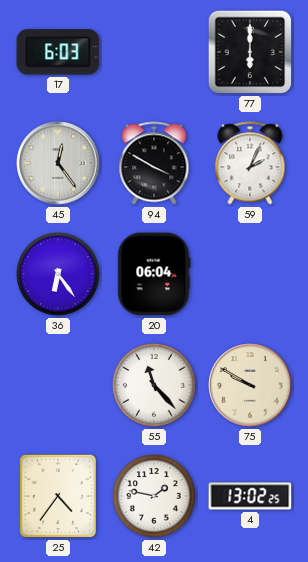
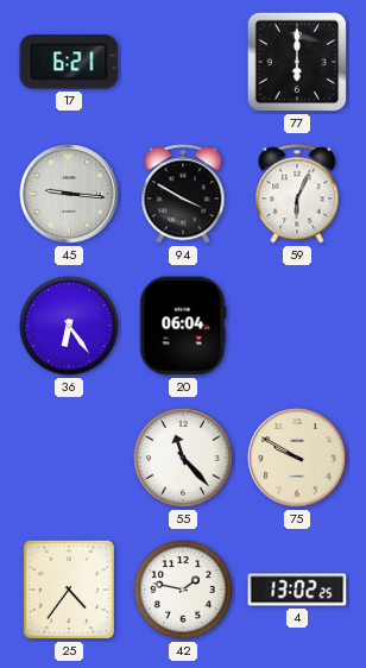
17: 6:03 -> 6:21 (69, 62)
45: 12:24 -> 9:16 (69, 194)
59: 2:04 -> 6:04 (297, 194)
